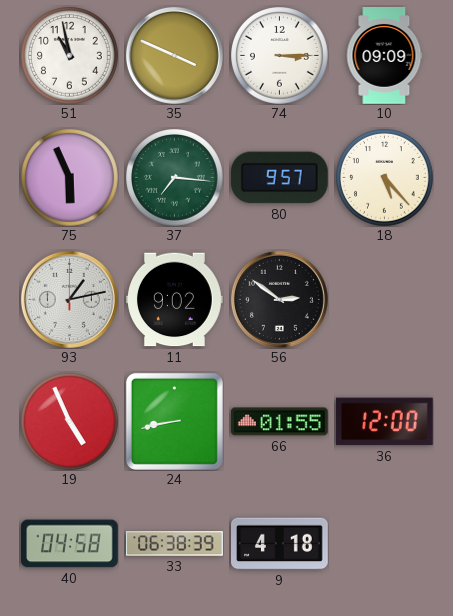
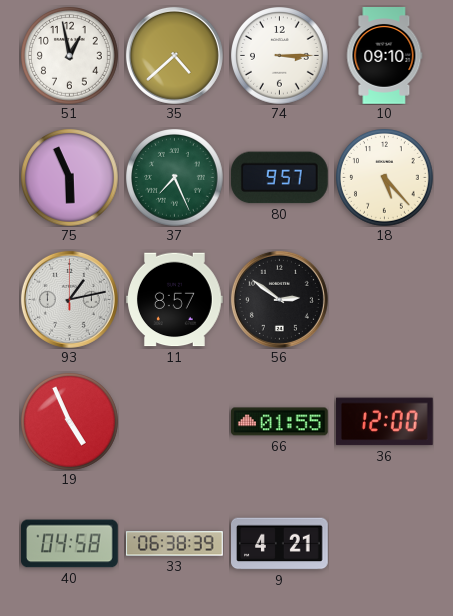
51: 10:58 -> 12:58 (70, 56)
35: 3:49 -> 4:38 (174, 55)
10: 09:09 -> 09:10 (385, 56)
37: 7:16 -> 7:26 (175, 178)
11: 9:02 -> 8:57 (175, 300)
24: 8:43 -> none (174, 421)
9: 4:18 -> 4:21 (280, 544)
